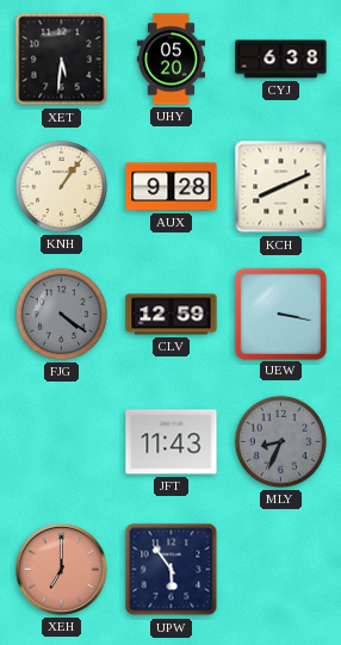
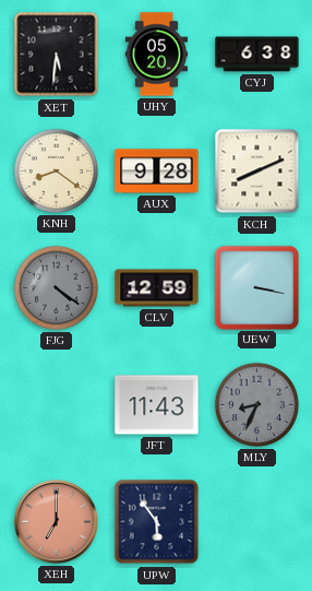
KNH: 1:06 -> 8:21 (56, 170)
